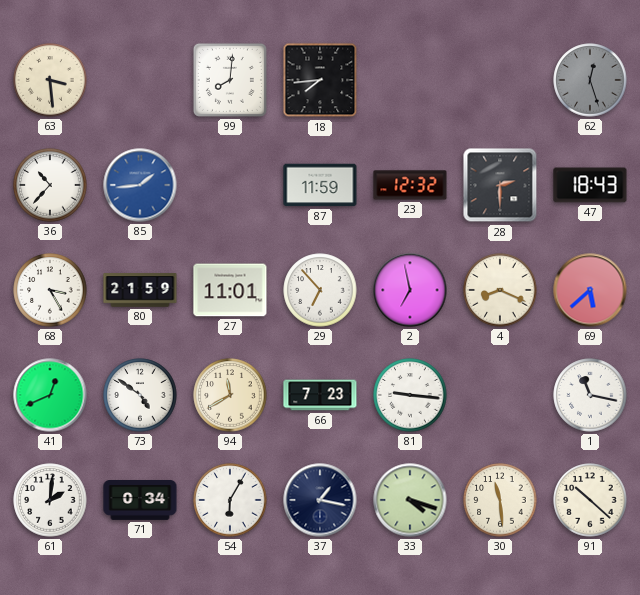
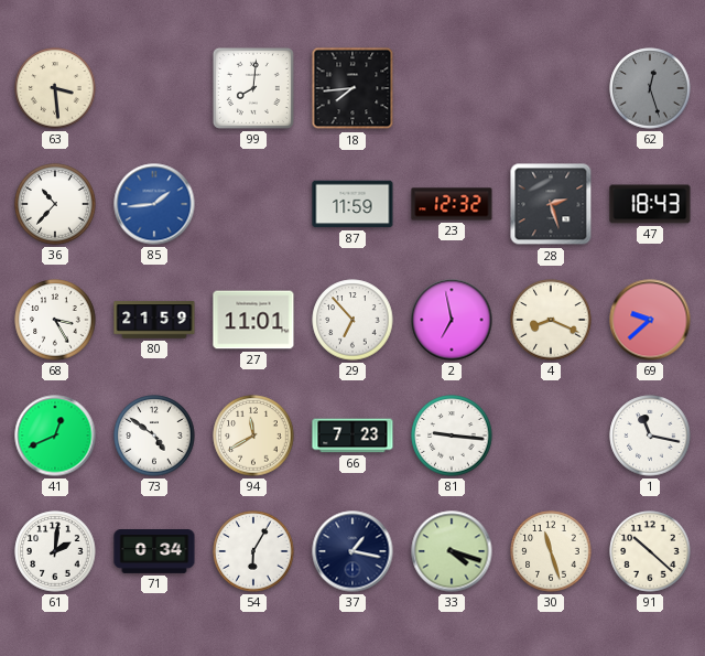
28: 2:30 -> 2:27 (551, 204)
69: 5:38 -> 9:38 (650, 320)
30: 11:29 -> 11:27 (551, 551)
